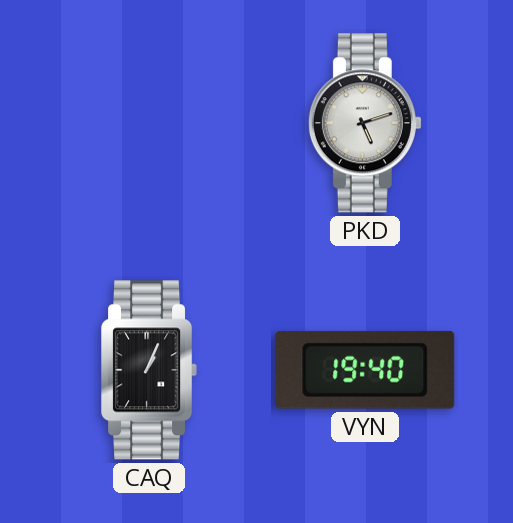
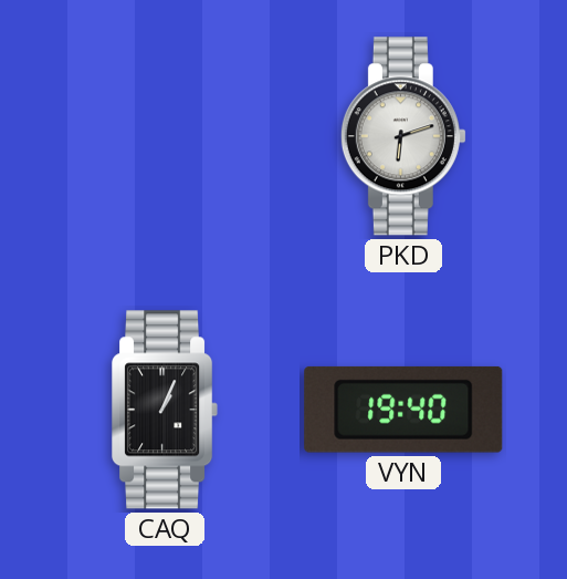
PKD: 5:12 -> 6:12 (403, 136)
